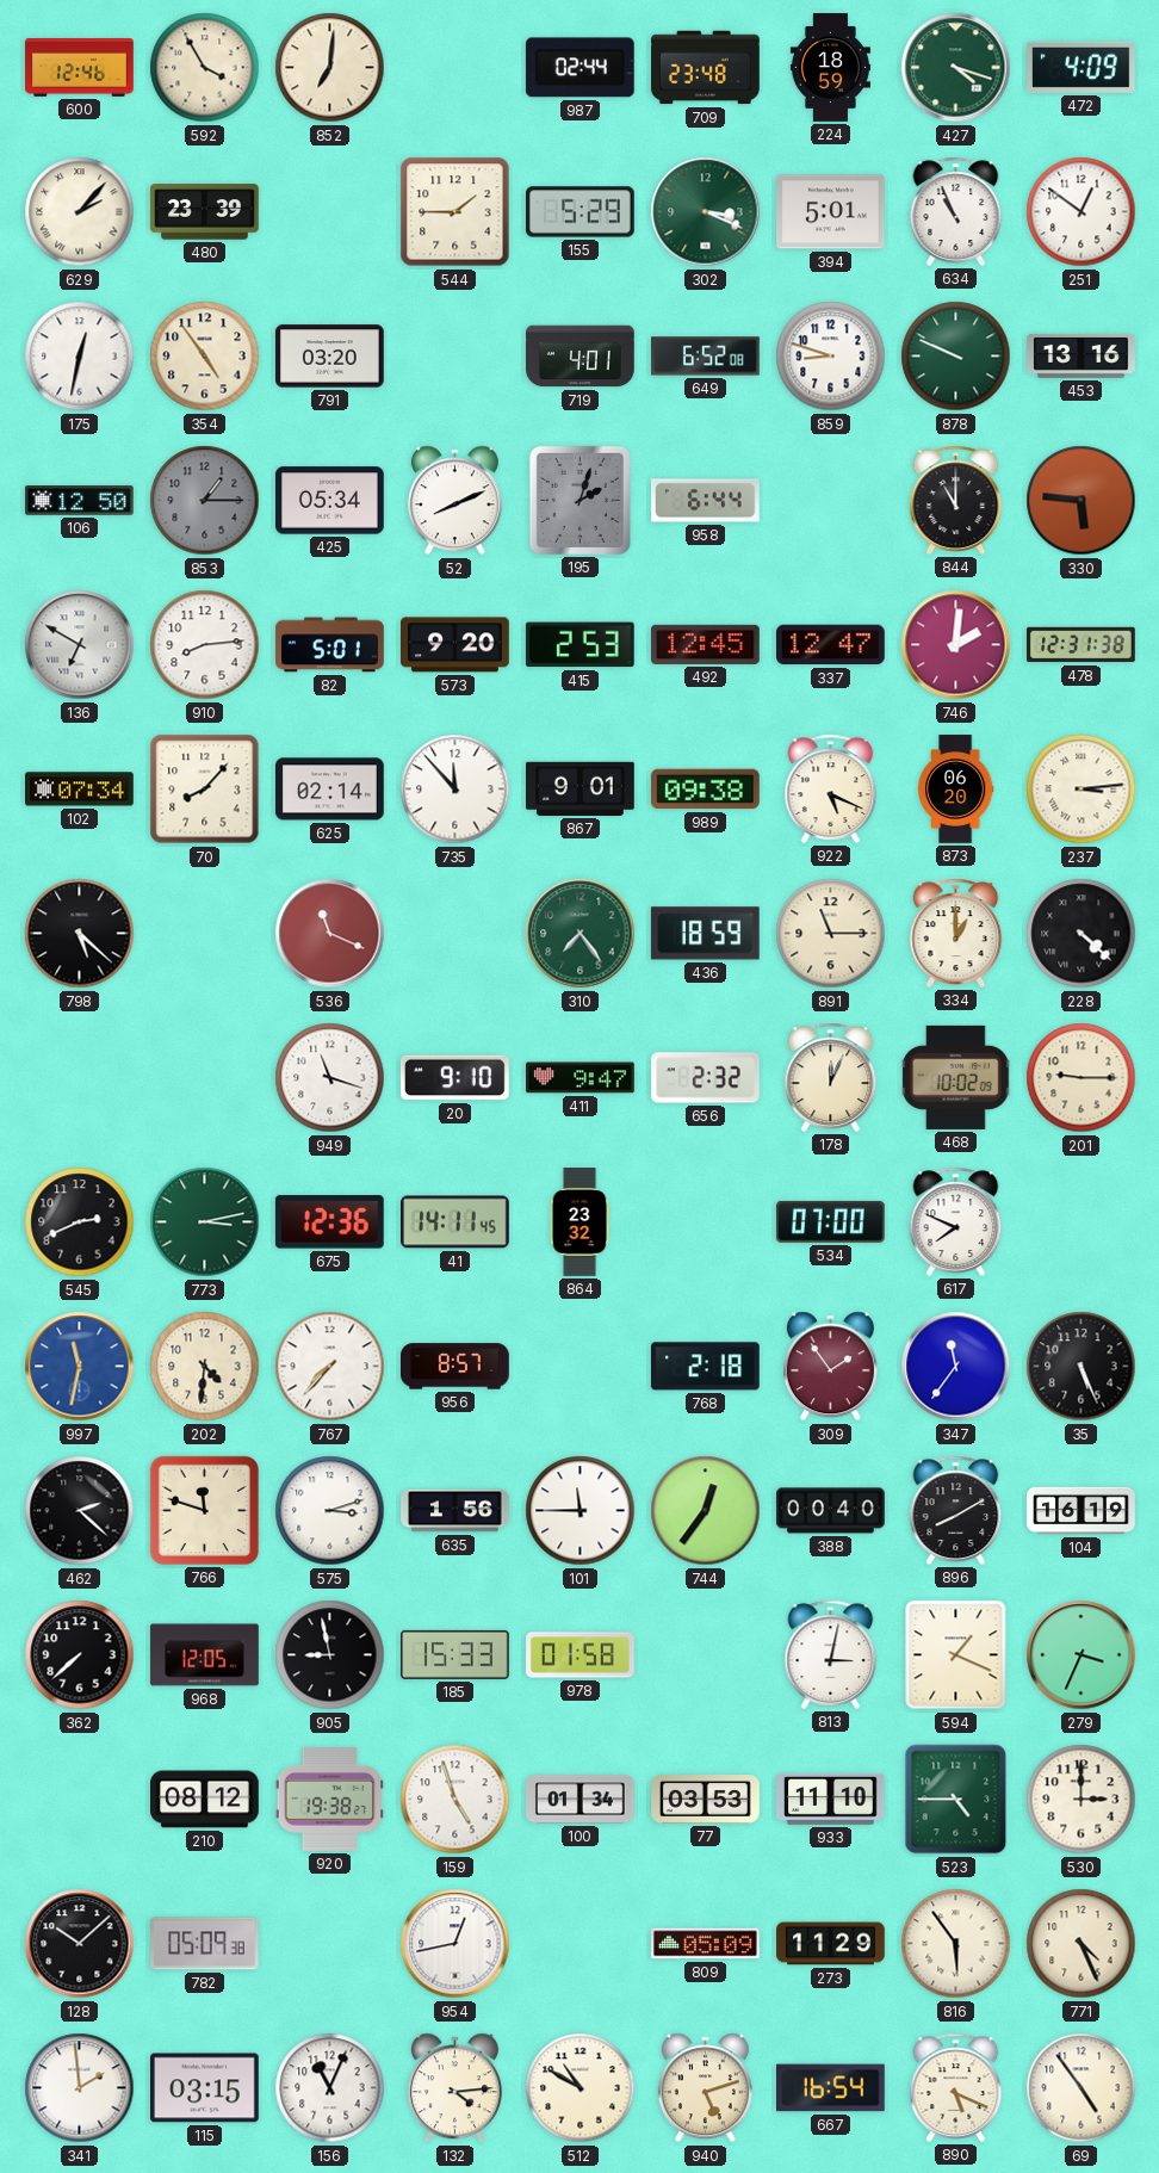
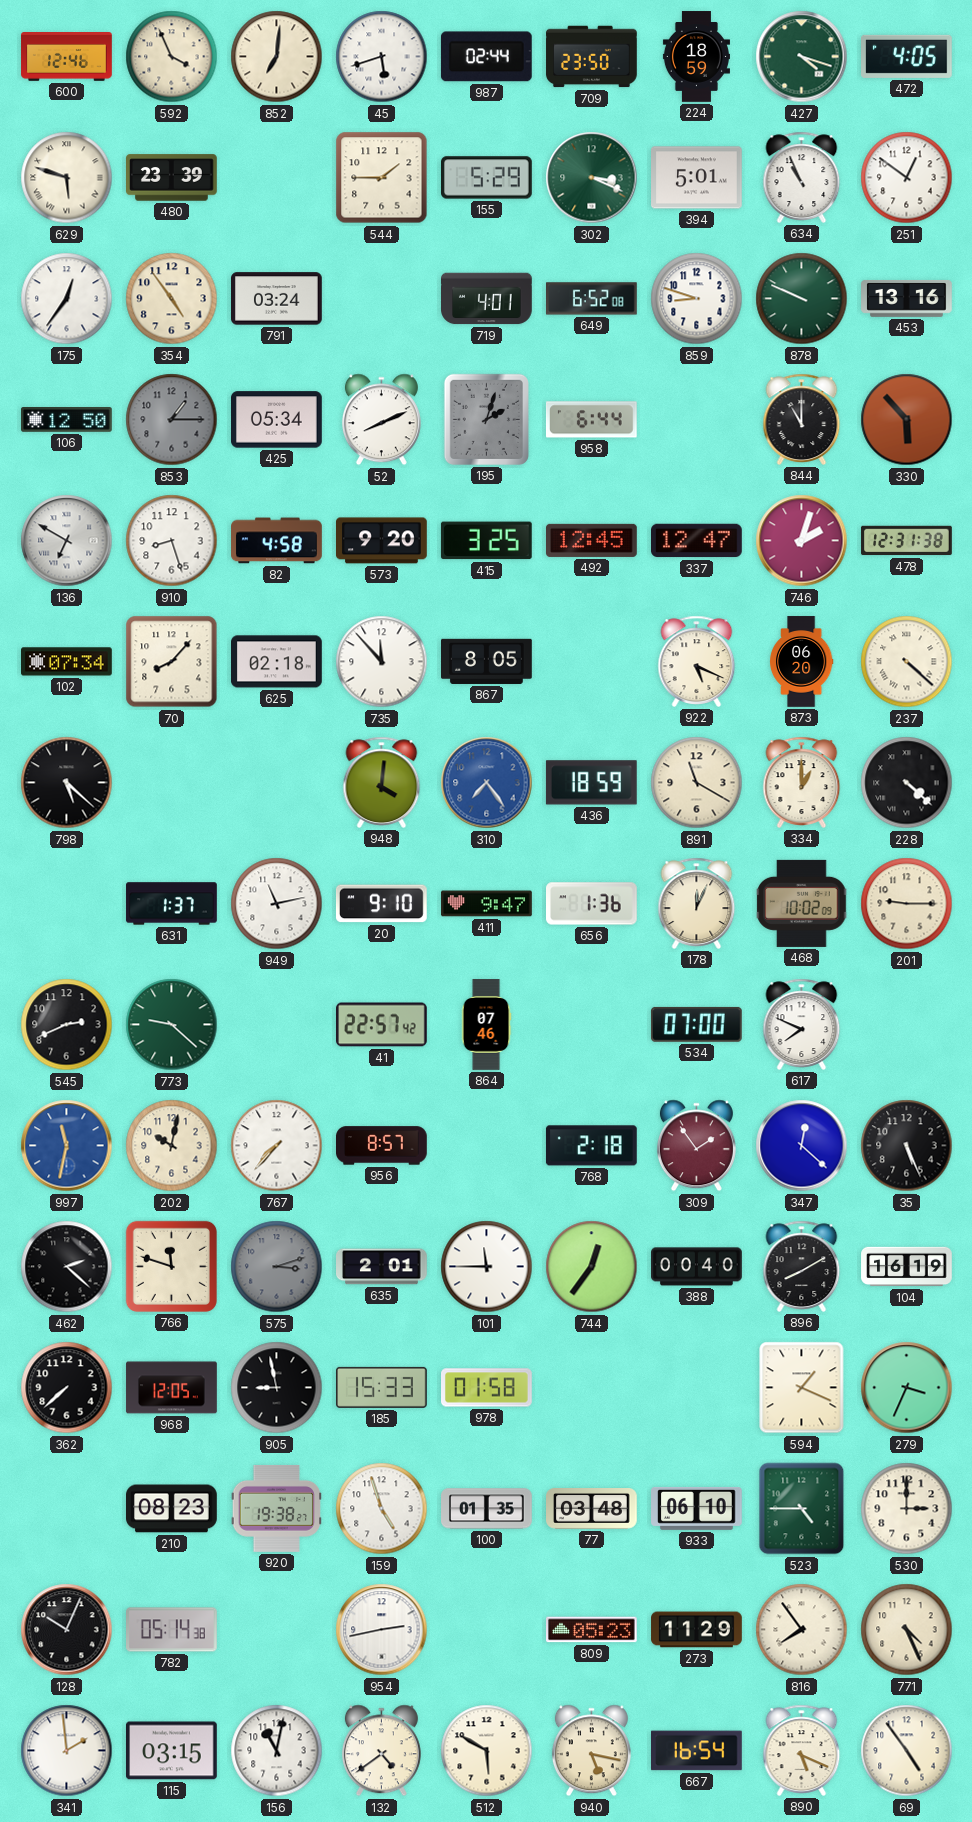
592: 3:55 -> 3:56 (172, 57)
45: none -> 5:42 (382, 57)
709: 23:48 -> 23:50 (592, 57)
472: 4:09 -> 4:05 (907, 56)
629: 2:07 -> 5:48 (67, 178)
175: 12:32 -> 12:36 (67, 299)
791: 03:20 -> 03:24 (277, 299)
330: 5:46 -> 5:53 (907, 420)
910: 8:14 -> 8:27 (172, 541)
82: 5:01 -> 4:58 (277, 541)
415: 2:53 -> 3:25 (486, 541)
746: 2:01 -> 2:03 (802, 541)
625: 02:14 -> 02:18 (277, 662)
867: 9:01 -> 8:05 (487, 661)
989: 09:38 -> none (706, 790)
237: 3:14 -> 4:22 (907, 662)
536: 11:19 -> none (330, 934)
948: none -> 4:01 (382, 782)
310 dial: green -> blue (487, 783)
891: 11:15 -> 11:20 (697, 783)
631: none -> 1:37 (172, 904)
949: 11:18 -> 11:13 (277, 904)
656: 2:32 -> 1:36 (592, 904)
773: 3:13 -> 9:22 (172, 1025)
675: 12:36 -> none (329, 1222)
41: 14:11 -> 22:57 (382, 1025)
864: 23:32 -> 07:46 (486, 1025)
202: 4:31 -> 10:02 (172, 1146)
347: 11:36 -> 12:22 (802, 1146)
575 dial: white -> grey (277, 1267)
635: 1:56 -> 2:01 (382, 1267)
813: 3:02 -> none (831, 1654)
210: 08:12 -> 08:23 (172, 1509)
100: 01:34 -> 01:35 (487, 1509)
77: 03:53 -> 03:48 (592, 1509)
933: 11:10 -> 06:10 (697, 1508)
128: 10:08 -> 10:04 (67, 1630)
782: 05:09 -> 05:14 (172, 1630)
954: 12:43 -> 2:43 (382, 1630)
809: 05:09 -> 05:23 (592, 1630)
816: 5:54 -> 7:54 (802, 1630)
156: 11:04 -> 11:02 (277, 1751)
132: 4:14 -> 4:39 (381, 1751)
512: 10:50 -> 5:50 (487, 1751)
940: 5:12 -> 5:17 (591, 1751)
